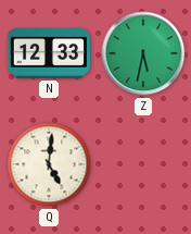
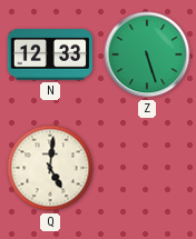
Z: 5:32 -> 5:27 (147, 54)
